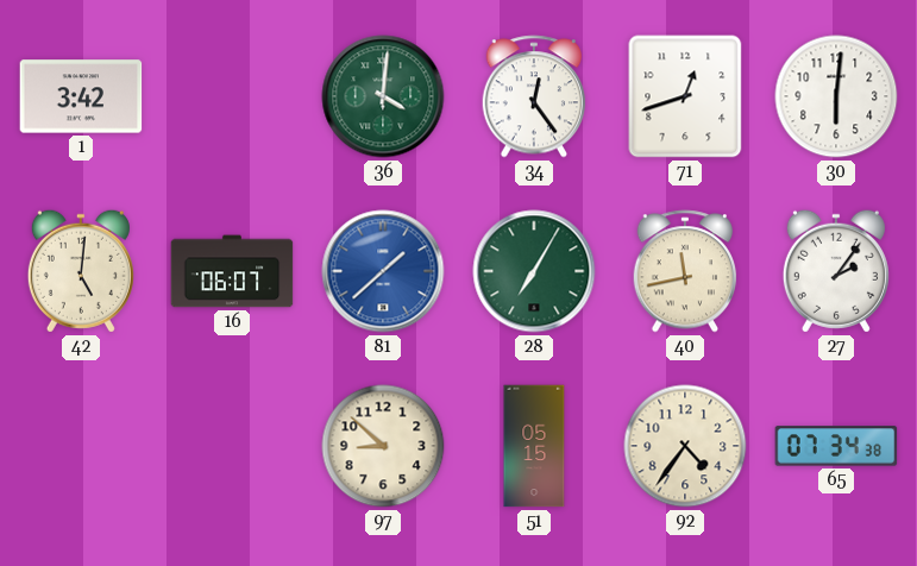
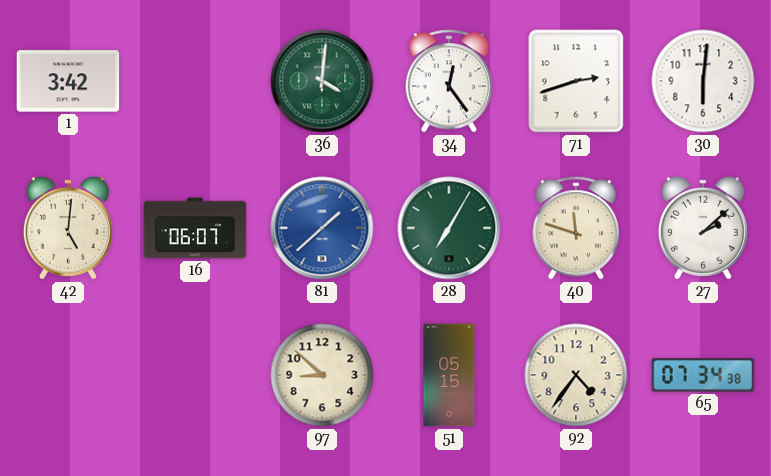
71: 12:42 -> 2:42 (576, 81)
40: 11:43 -> 11:48 (576, 228)
27: 2:06 -> 2:08 (703, 228)
